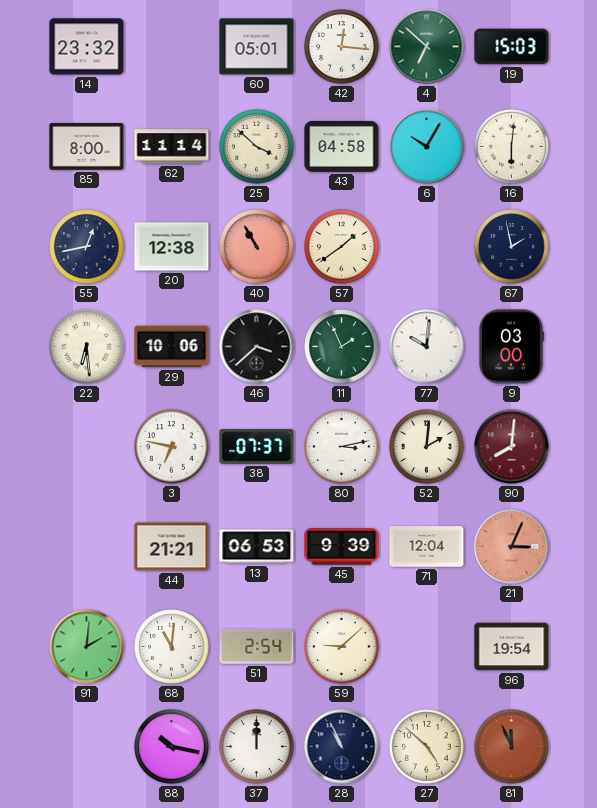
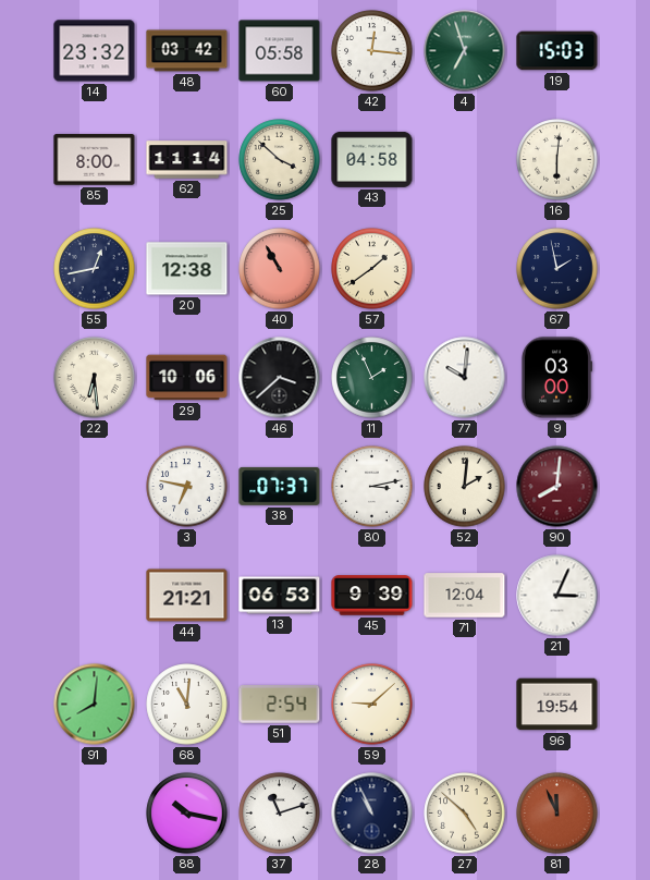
48: none -> 03:42 (187, 51)
60: 05:01 -> 05:58 (280, 51)
4: 6:52 -> 6:57 (465, 51)
6: 10:05 -> none (427, 147)
21 dial: salmon -> white (557, 596)
91: 2:01 -> 8:01 (95, 705)
37: 12:00 -> 11:12 (280, 814)
